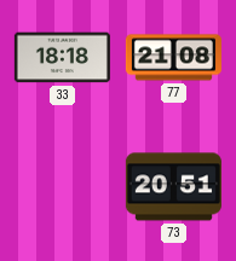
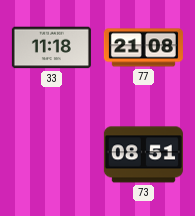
33: 18:18 -> 11:18 (51, 48)
73: 20:51 -> 08:51 (143, 155)
